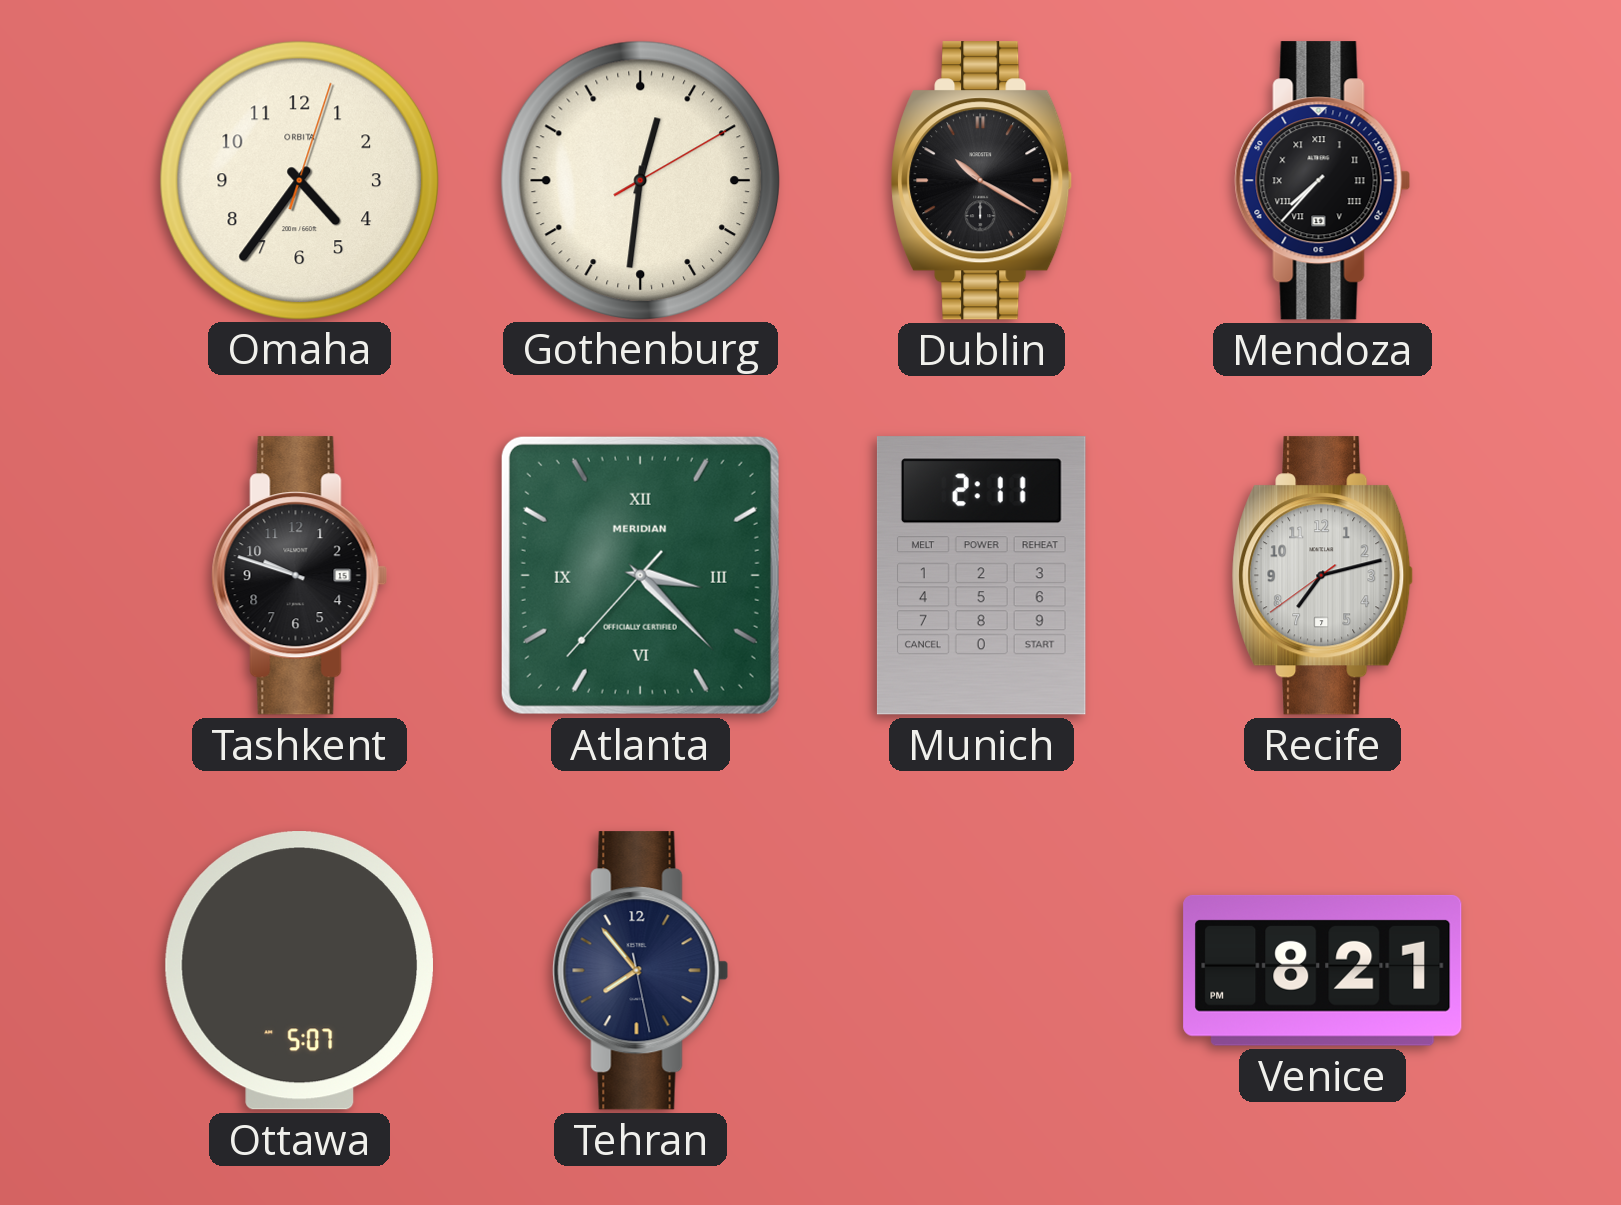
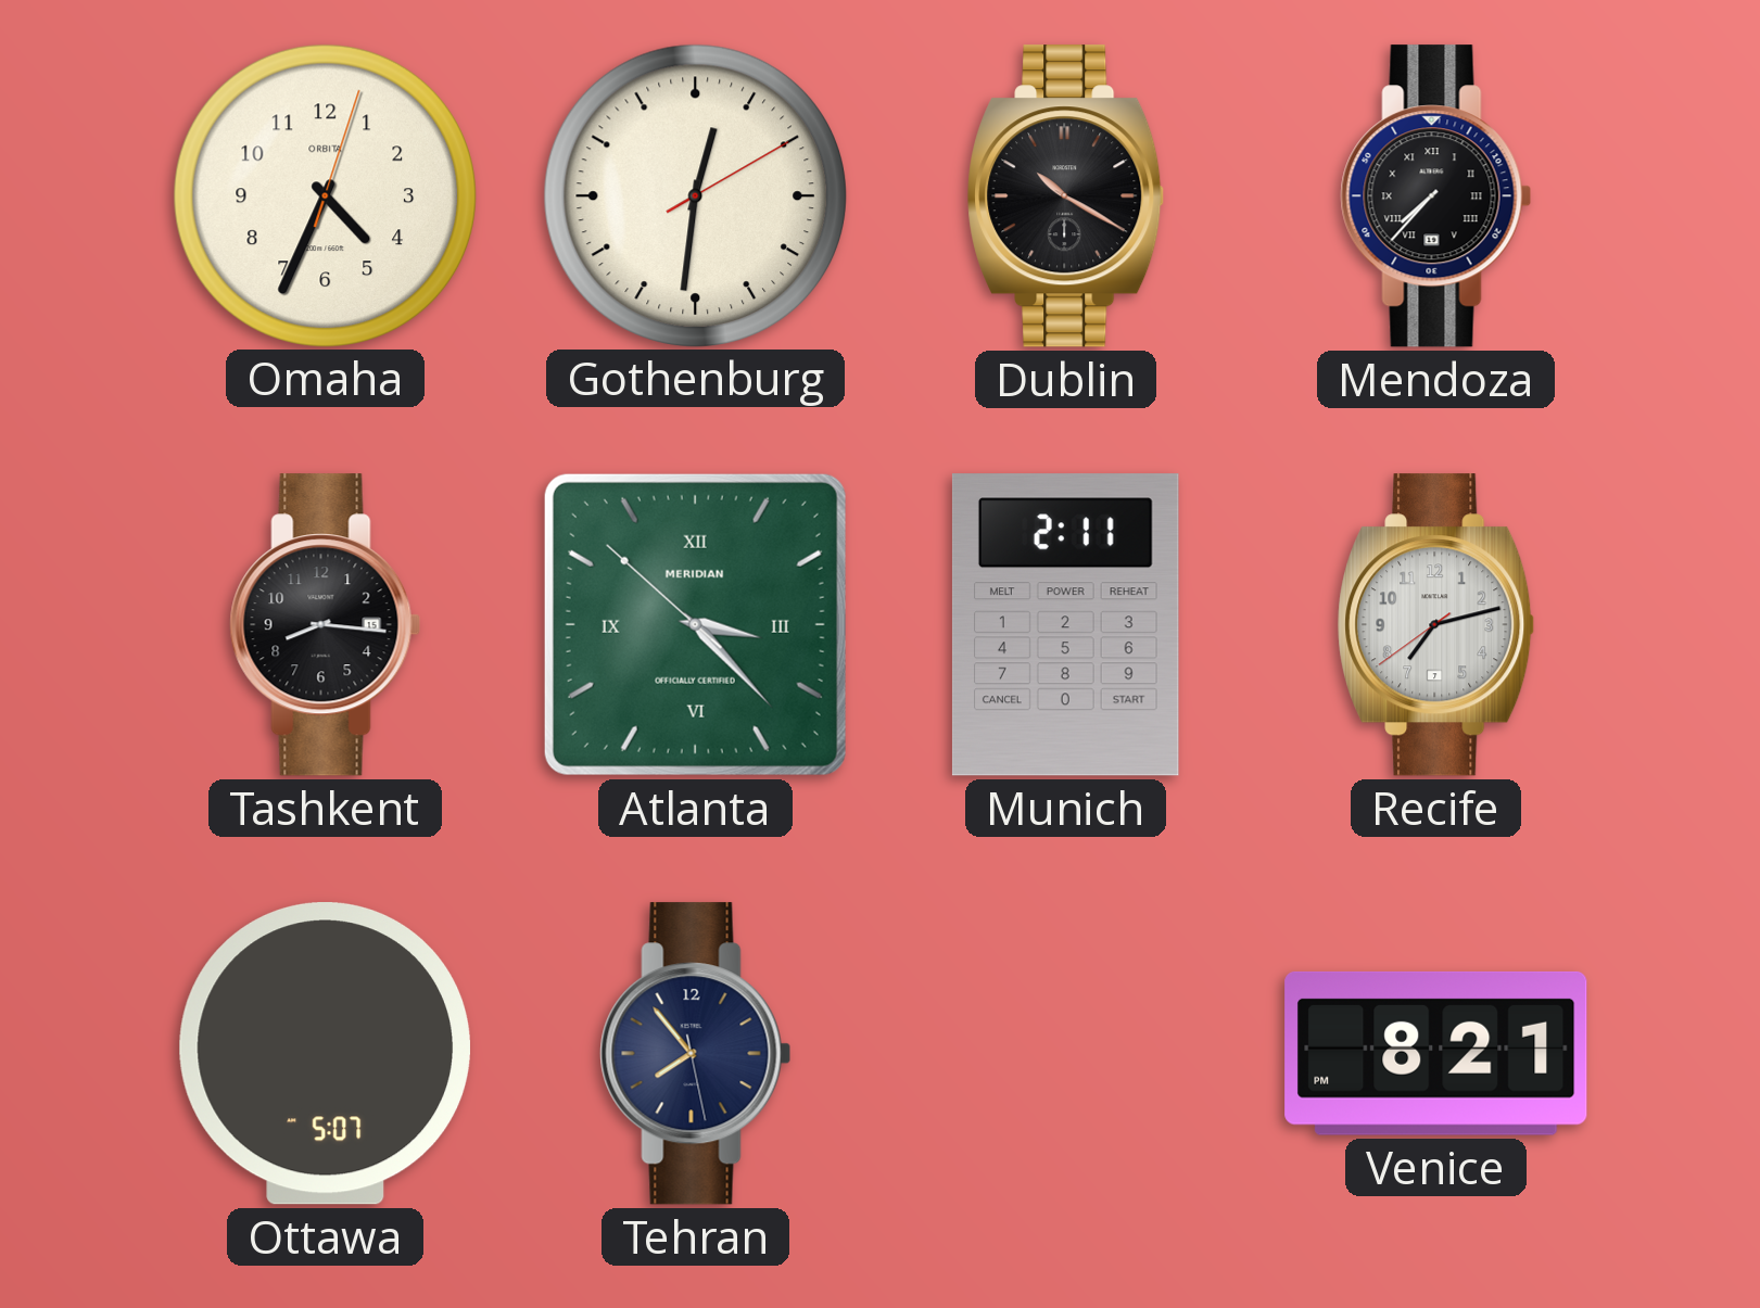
Omaha: 4:36 -> 4:34 (325, 195)
Tashkent: 9:48 -> 8:16 (326, 625)
Atlanta: 3:22:37 -> 3:22:52 (695, 624)
